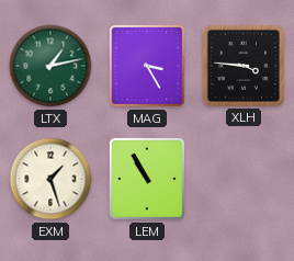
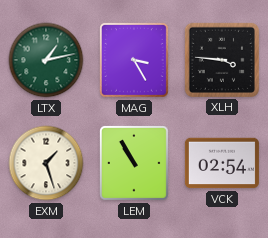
VCK: none -> 02:54 (222, 163)
